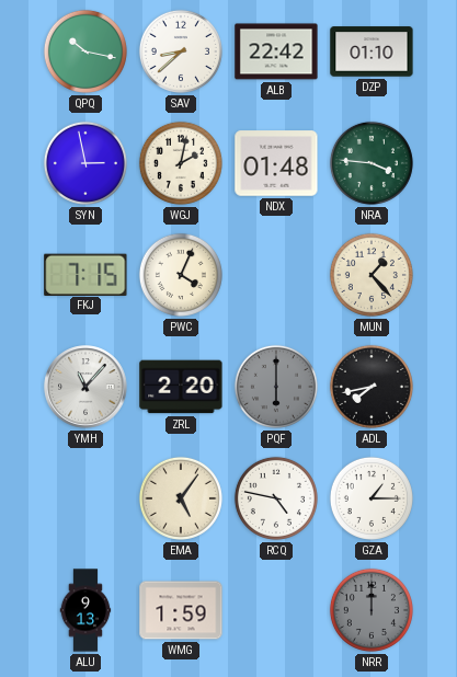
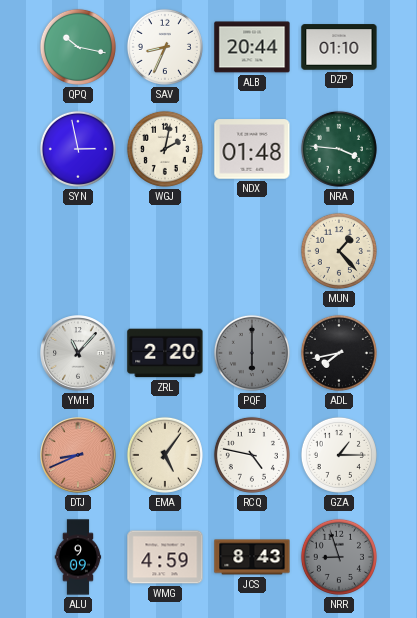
SAV: 8:38 -> 8:34 (165, 47)
ALB: 22:42 -> 20:44 (252, 47)
FKJ: 7:15 -> none (85, 274)
PWC: 4:04 -> none (181, 275)
DTJ: none -> 8:41 (78, 455)
ALU: 9:13 -> 9:09 (78, 557)
WMG: 1:59 -> 4:59 (165, 557)
JCS: none -> 8:43 (252, 557)
NRR: 12:00 -> 8:57 (339, 557)
